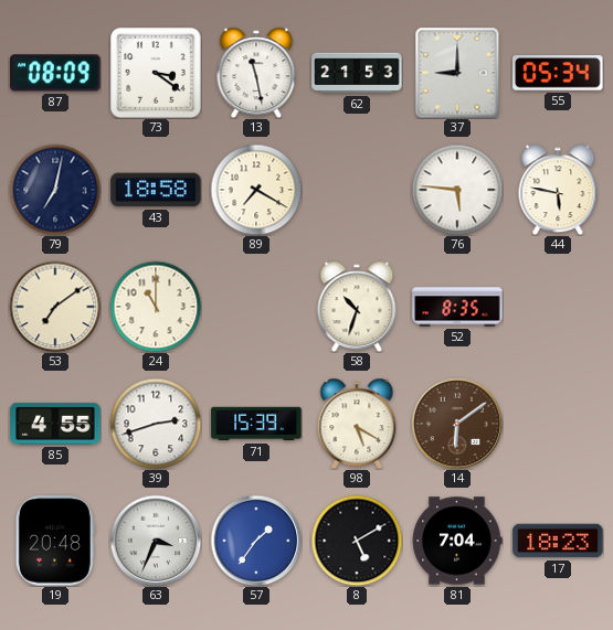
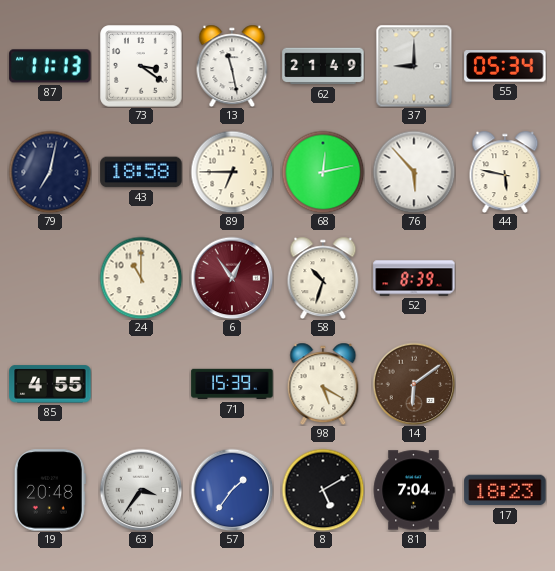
87: 08:09 -> 11:13 (50, 66)
62: 21:53 -> 21:49 (323, 66)
89: 7:20 -> 6:45 (232, 172)
68: none -> 12:13 (323, 172)
76: 5:46 -> 5:53 (414, 172)
53: 7:09 -> none (55, 307)
6: none -> 12:54 (232, 278)
52: 8:35 -> 8:39 (414, 278)
39: 2:42 -> none (156, 424)
63: 3:34 -> 3:36 (141, 490)
